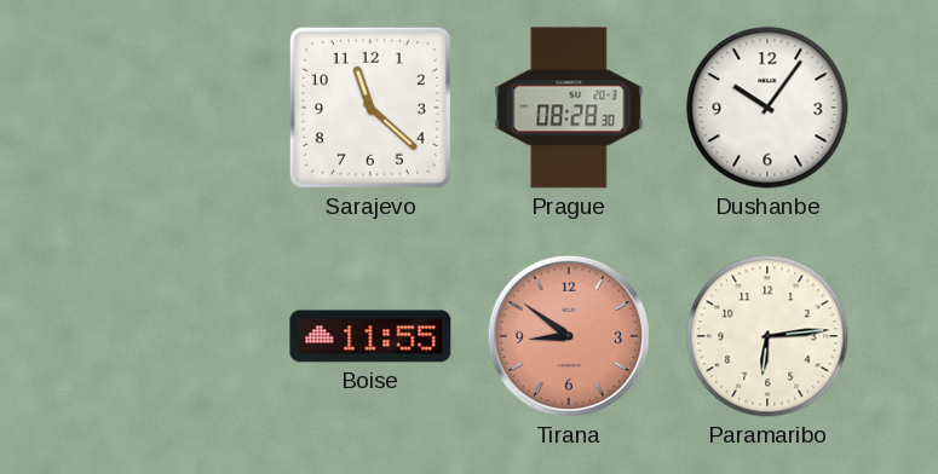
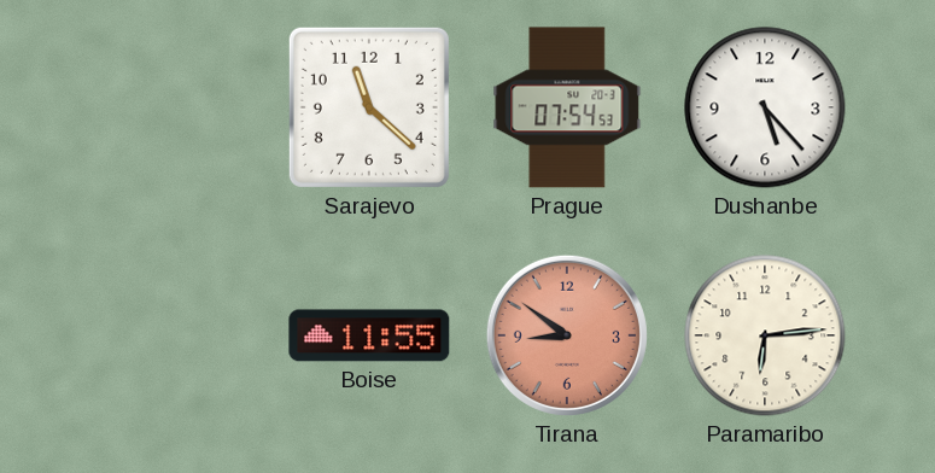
Prague: 08:28 -> 07:54 (567, 107)
Dushanbe: 10:06 -> 5:23 (765, 107)
